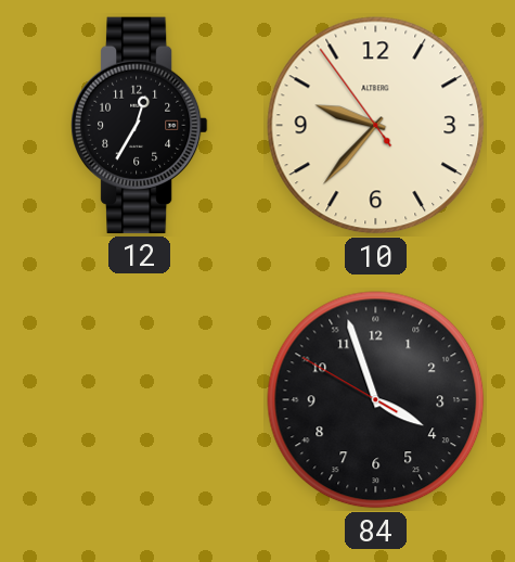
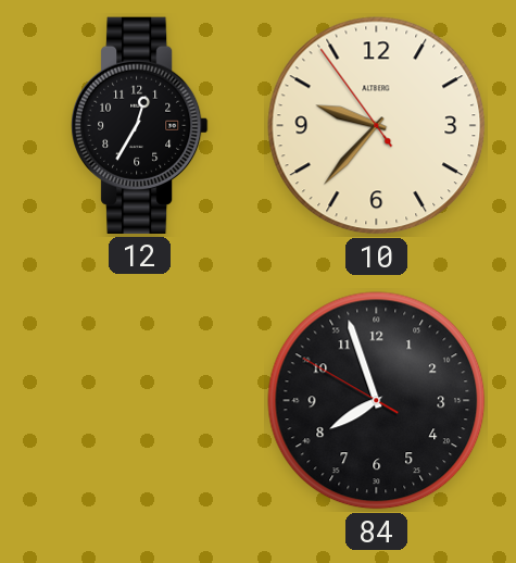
84: 3:56 -> 7:56 (377, 401)
